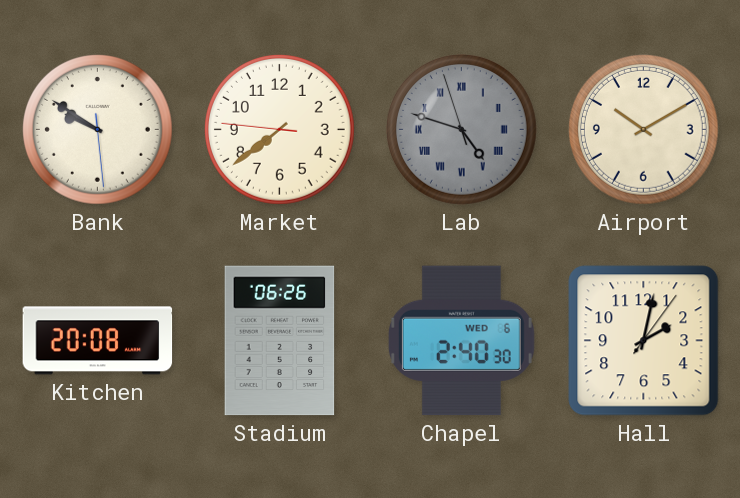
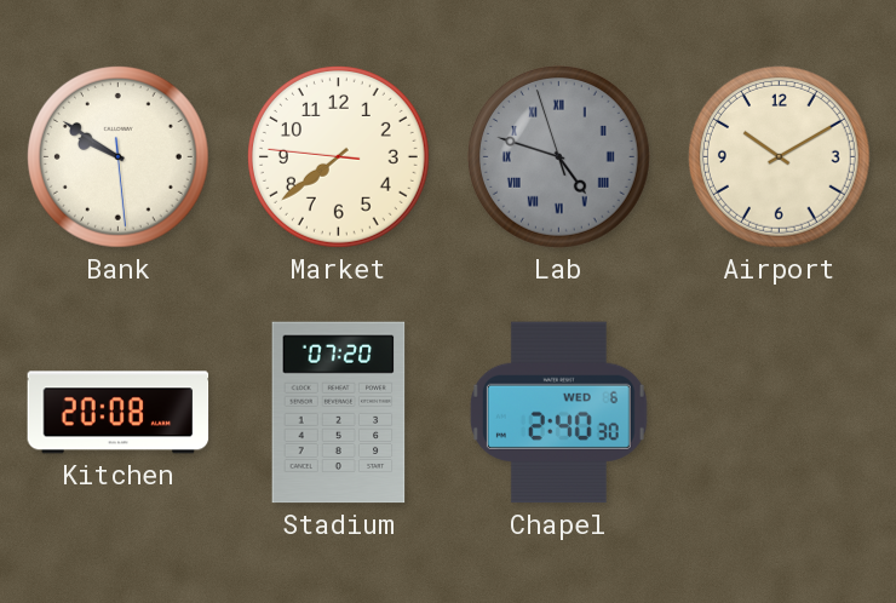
Stadium: 06:26 -> 07:20 (339, 413)
Hall: 2:02 -> none (644, 341)
